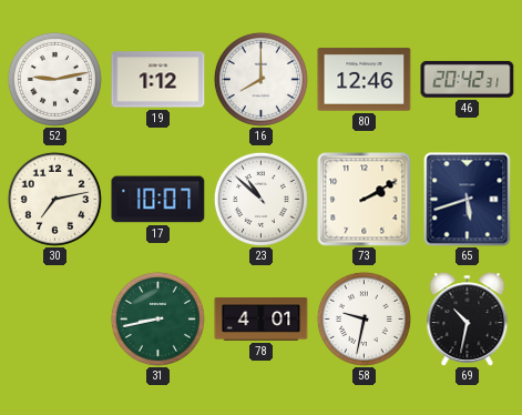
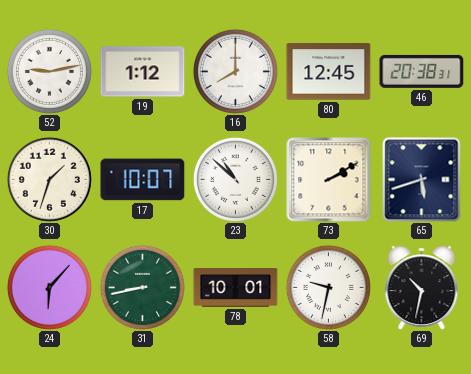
80: 12:46 -> 12:45 (329, 72)
46: 20:42 -> 20:38 (422, 71)
30: 7:13 -> 1:33 (49, 179)
24: none -> 6:07 (49, 287)
78: 4:01 -> 10:01 (236, 288)
